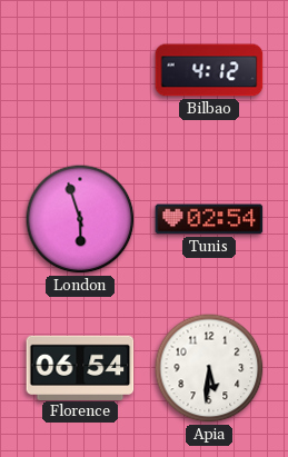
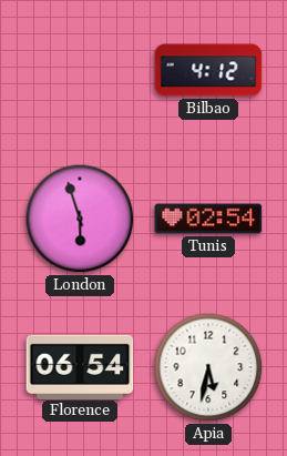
Apia: 5:31 -> 5:32 (208, 367)
